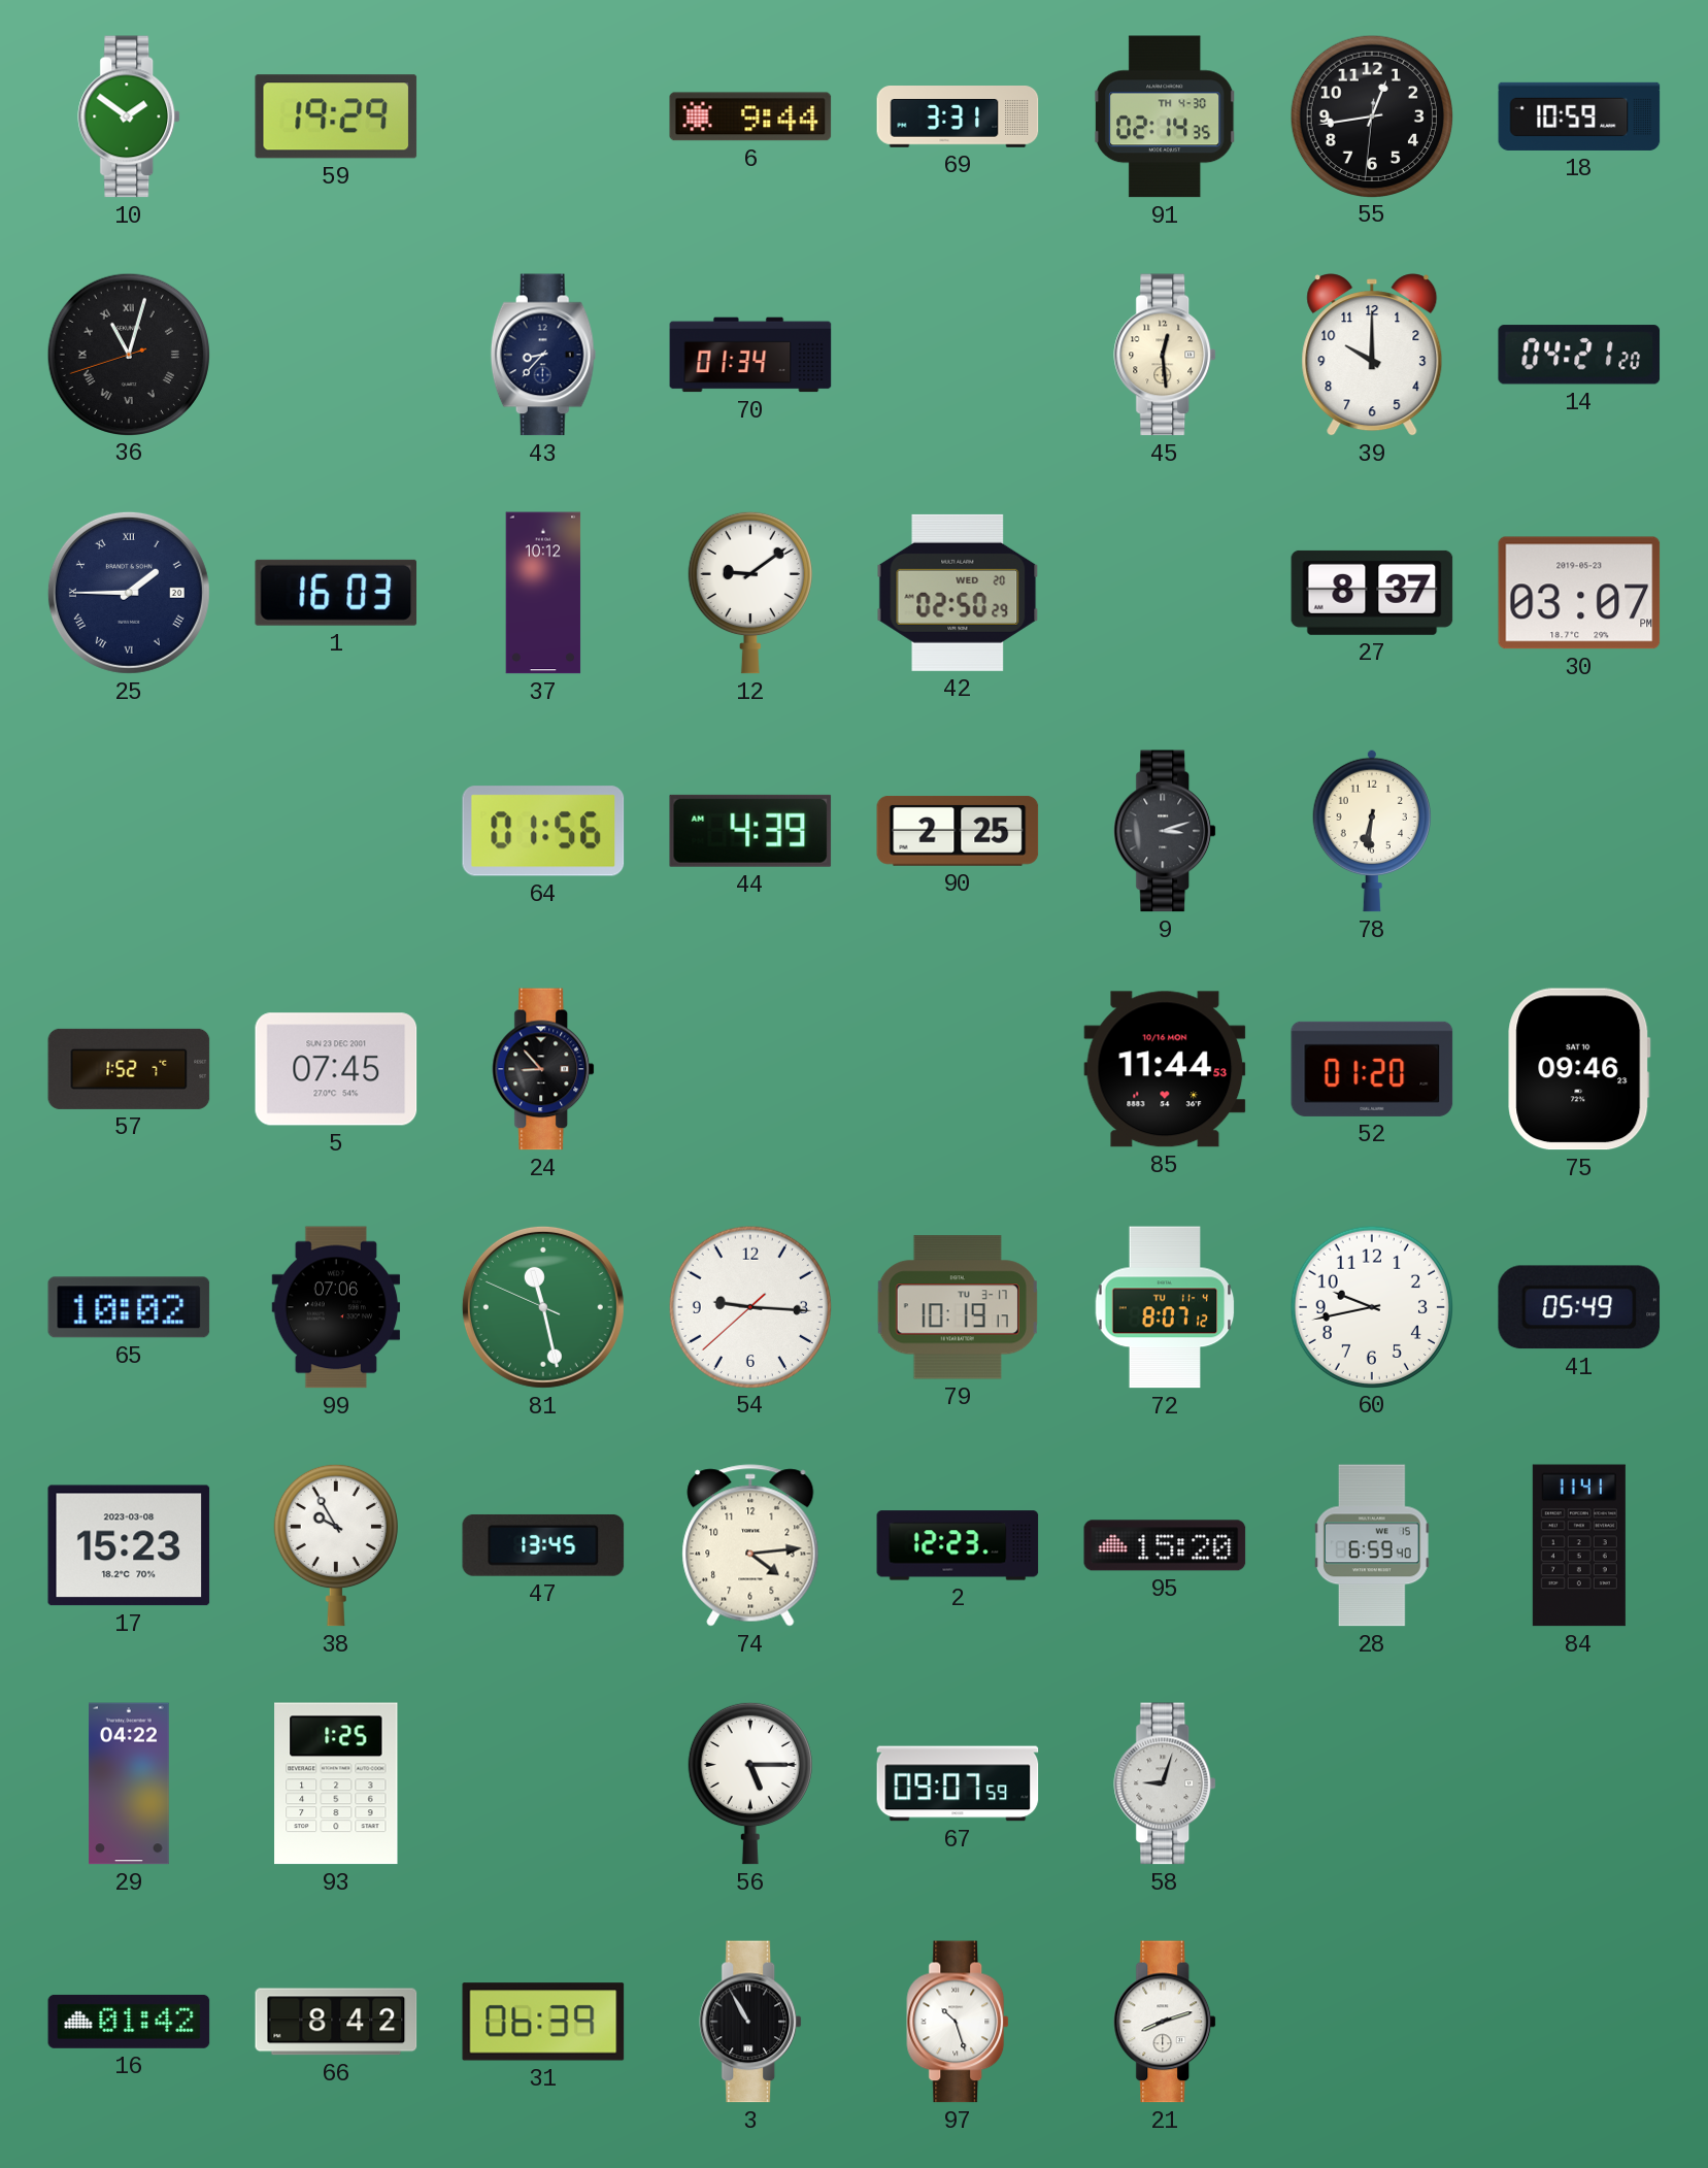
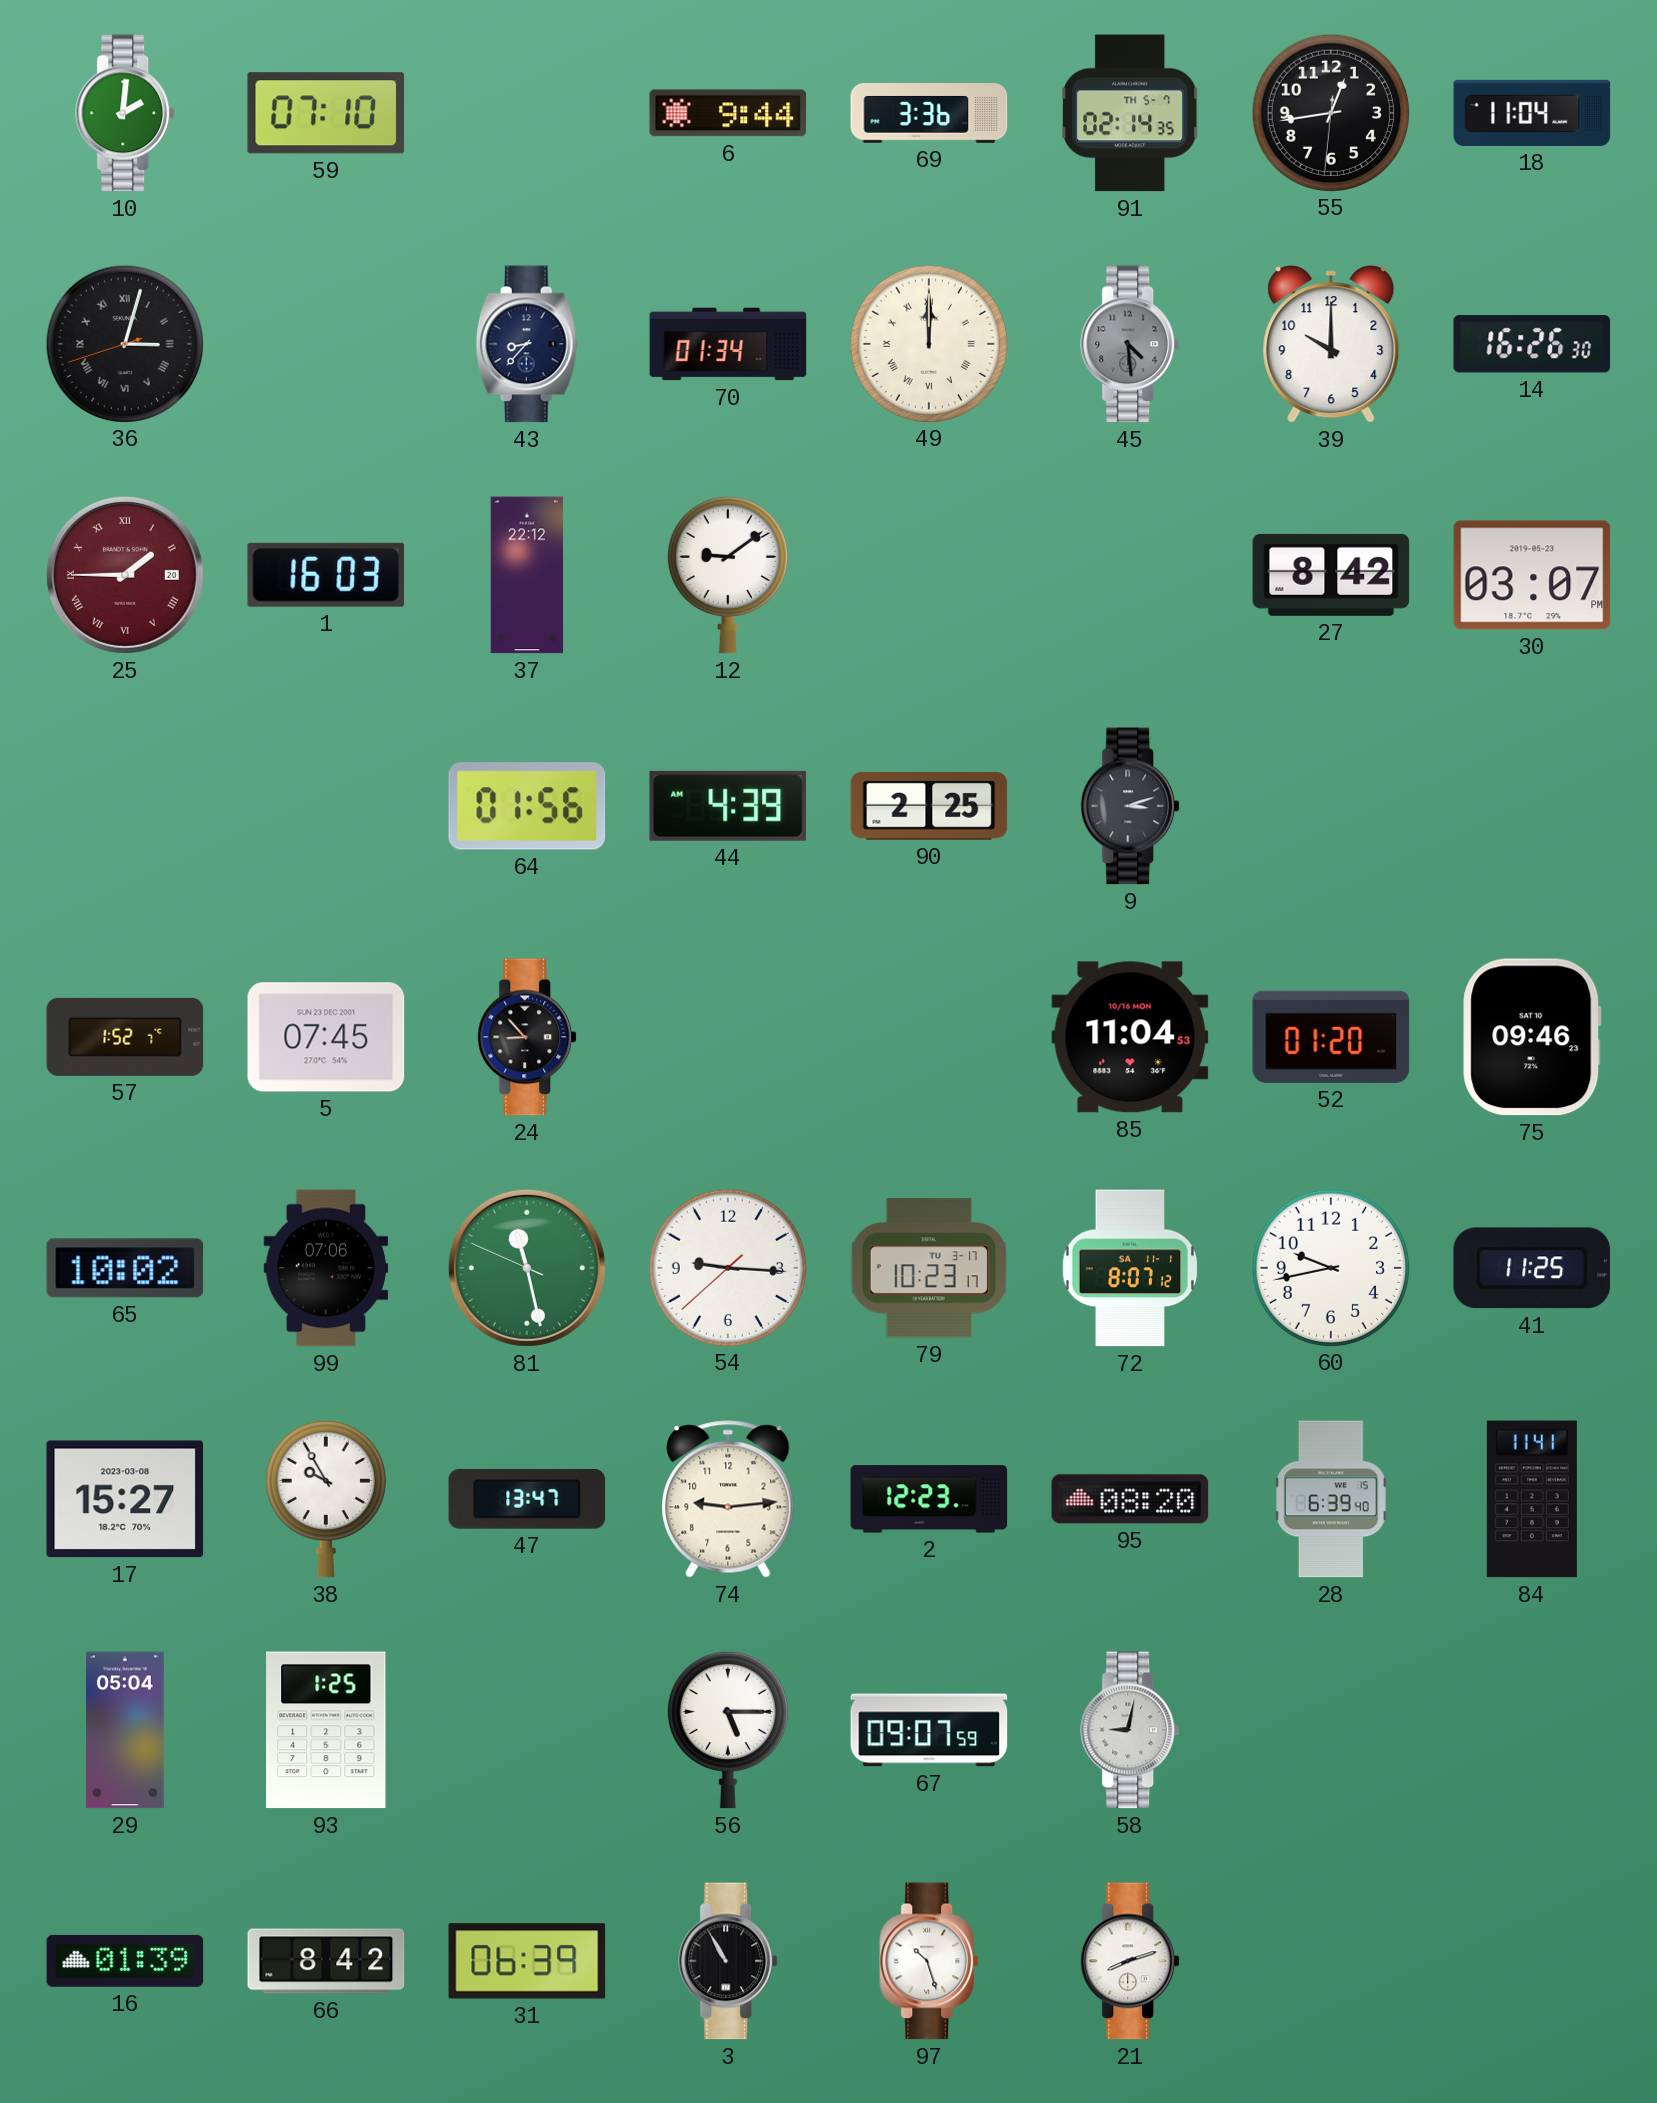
10: 1:51 -> 2:01 (126, 113)
59: 19:29 -> 07:10 (326, 113)
69: 3:31 -> 3:36 (929, 114)
91 date: TH 4-30 -> TH 5-7 (1131, 113)
18: 10:59 -> 11:04 (1532, 113)
36: 11:02 -> 3:02 (124, 343)
49: none -> 12:00 (928, 343)
45: 12:29 -> 4:29 (1131, 344)
45 dial: cream -> grey (1131, 344)
14: 04:21 -> 16:26 (1532, 344)
25 dial: navy -> burgundy (125, 575)
37: 10:12 -> 22:12 (527, 575)
42: 02:50 -> none (958, 593)
27: 8:37 -> 8:42 (1331, 575)
78: 6:31 -> none (1371, 831)
85: 11:44 -> 11:04 (1130, 1037)
79: 10:19 -> 10:23 (929, 1268)
72 date: TU 11-4 -> SA 11-1 (1130, 1268)
41: 05:49 -> 11:25 (1532, 1268)
17: 15:23 -> 15:27 (125, 1499)
47: 13:45 -> 13:47 (527, 1499)
74: 4:14 -> 9:14 (728, 1499)
95: 15:20 -> 08:20 (1130, 1499)
28: 6:59 -> 6:39 (1331, 1499)
29: 04:22 -> 05:04 (126, 1730)
58: 9:03 -> 9:02 (1131, 1730)
16: 01:42 -> 01:39 (125, 1961)
